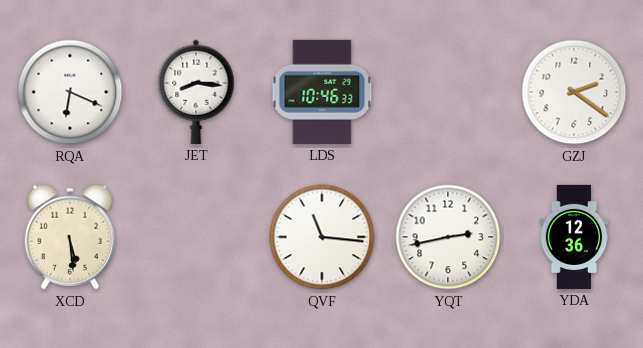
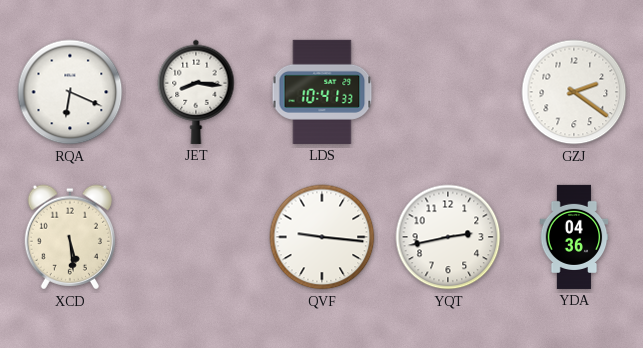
LDS: 10:46 -> 10:41 (322, 92)
QVF: 11:16 -> 9:16 (322, 237)
YDA: 12:36 -> 04:36 (574, 237)
